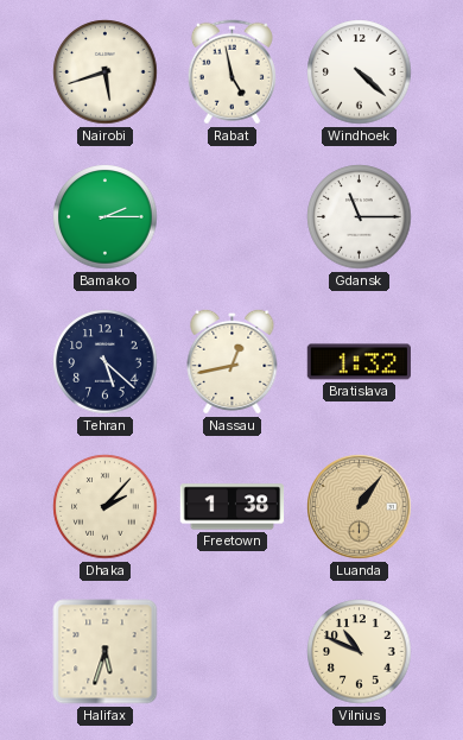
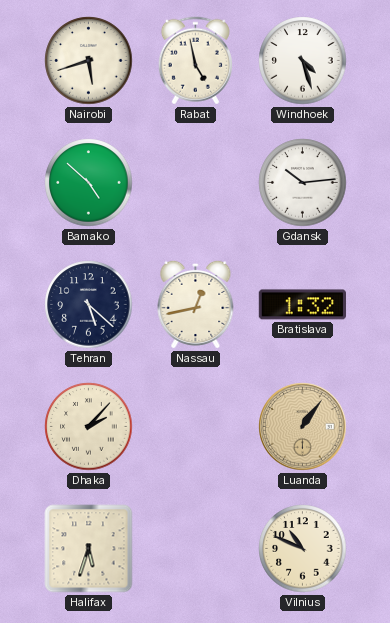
Windhoek: 4:22 -> 4:27 (303, 61)
Bamako: 2:15 -> 4:52 (89, 183)
Gdansk: 11:15 -> 10:14 (303, 183)
Freetown: 1:38 -> none (233, 507)
